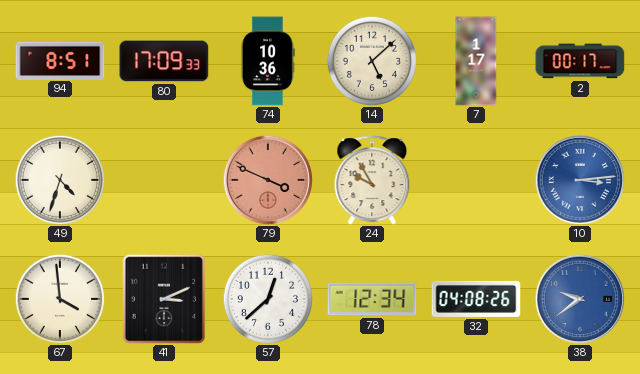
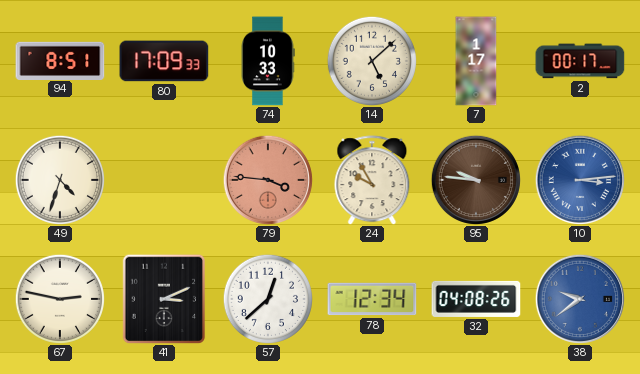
74: 10:36 -> 10:33 (268, 61)
79: 3:49 -> 3:46 (268, 180)
95: none -> 9:46 (476, 180)
67: 3:59 -> 2:47 (59, 298)
